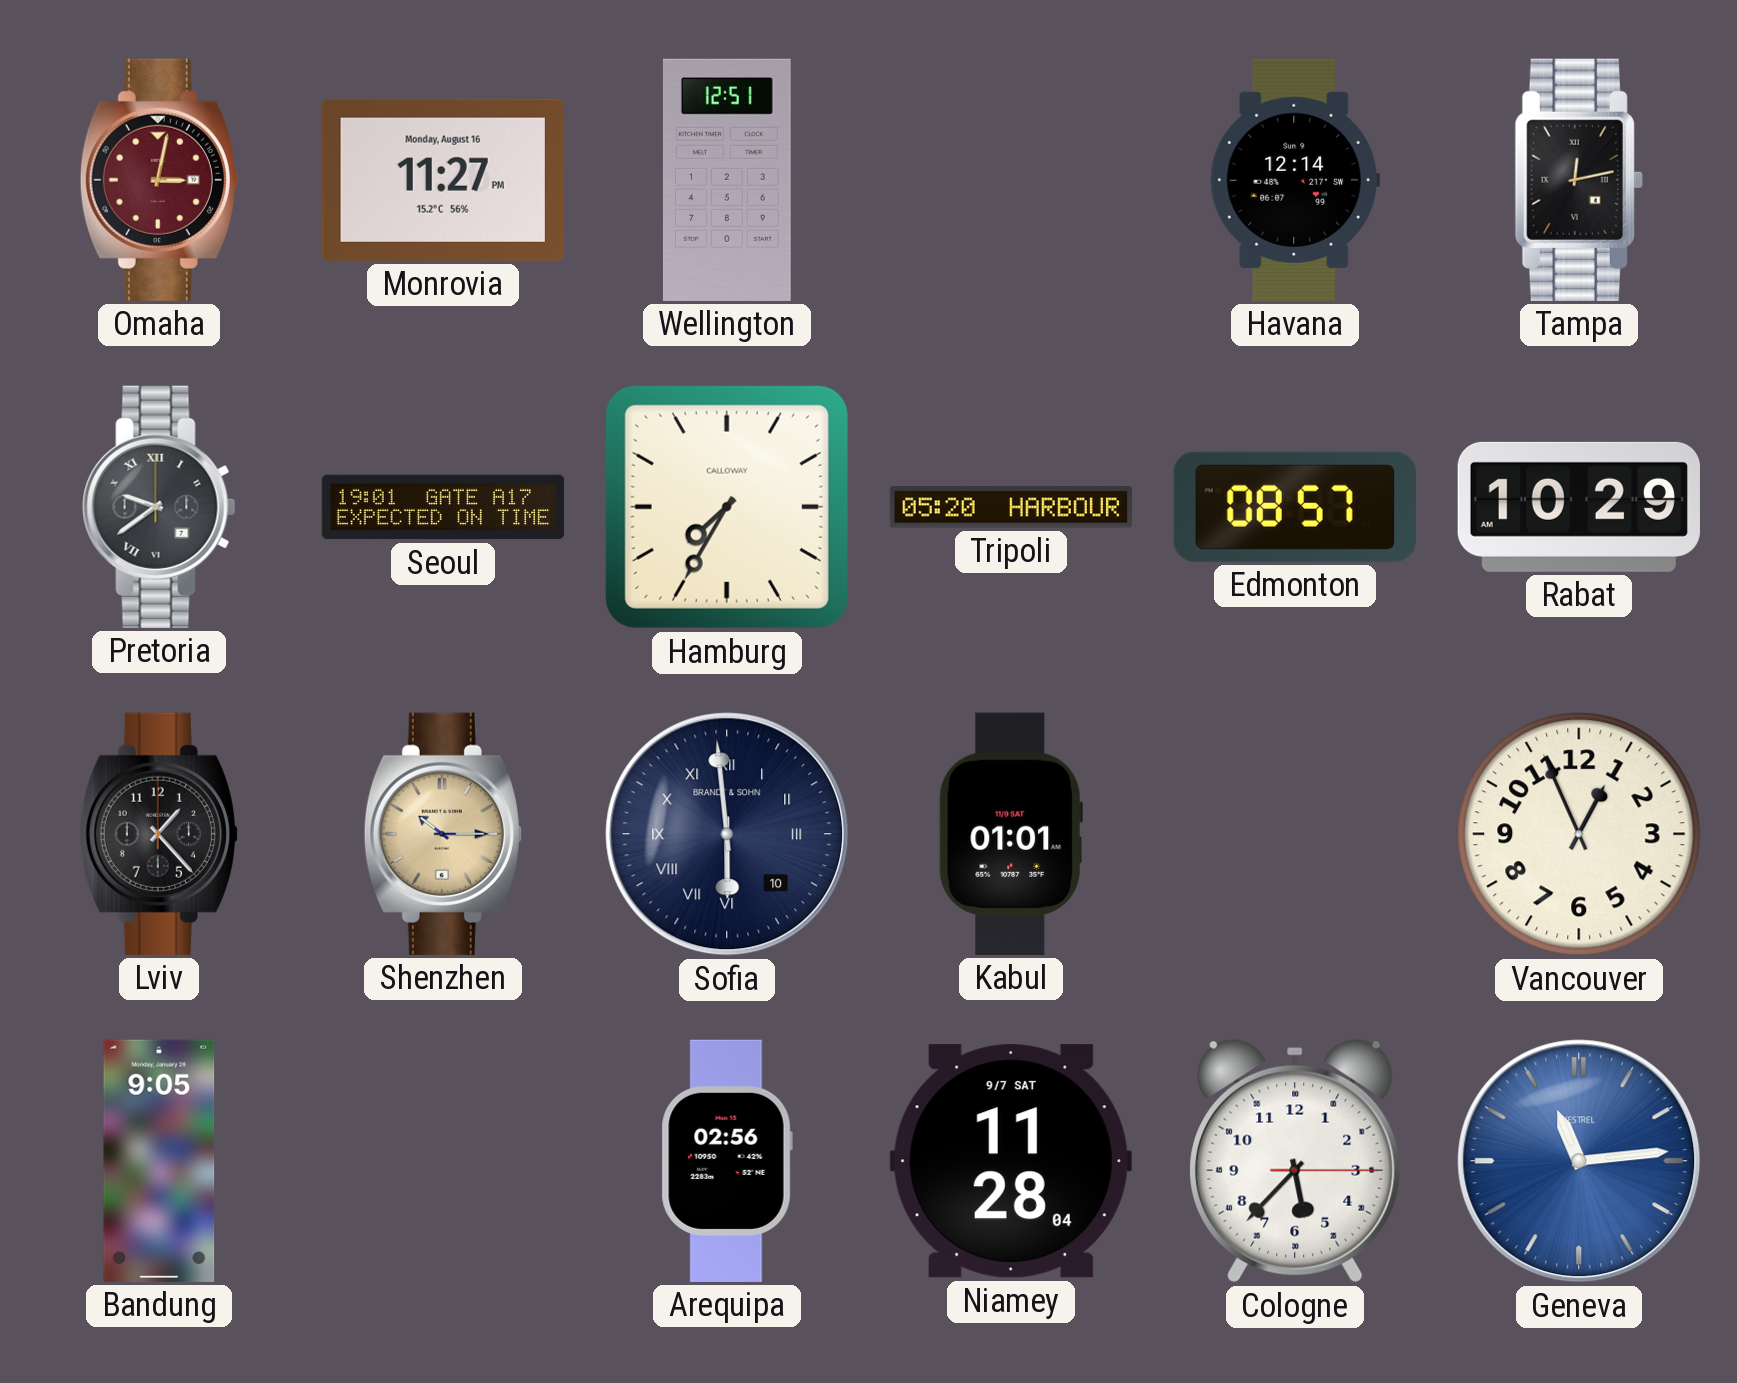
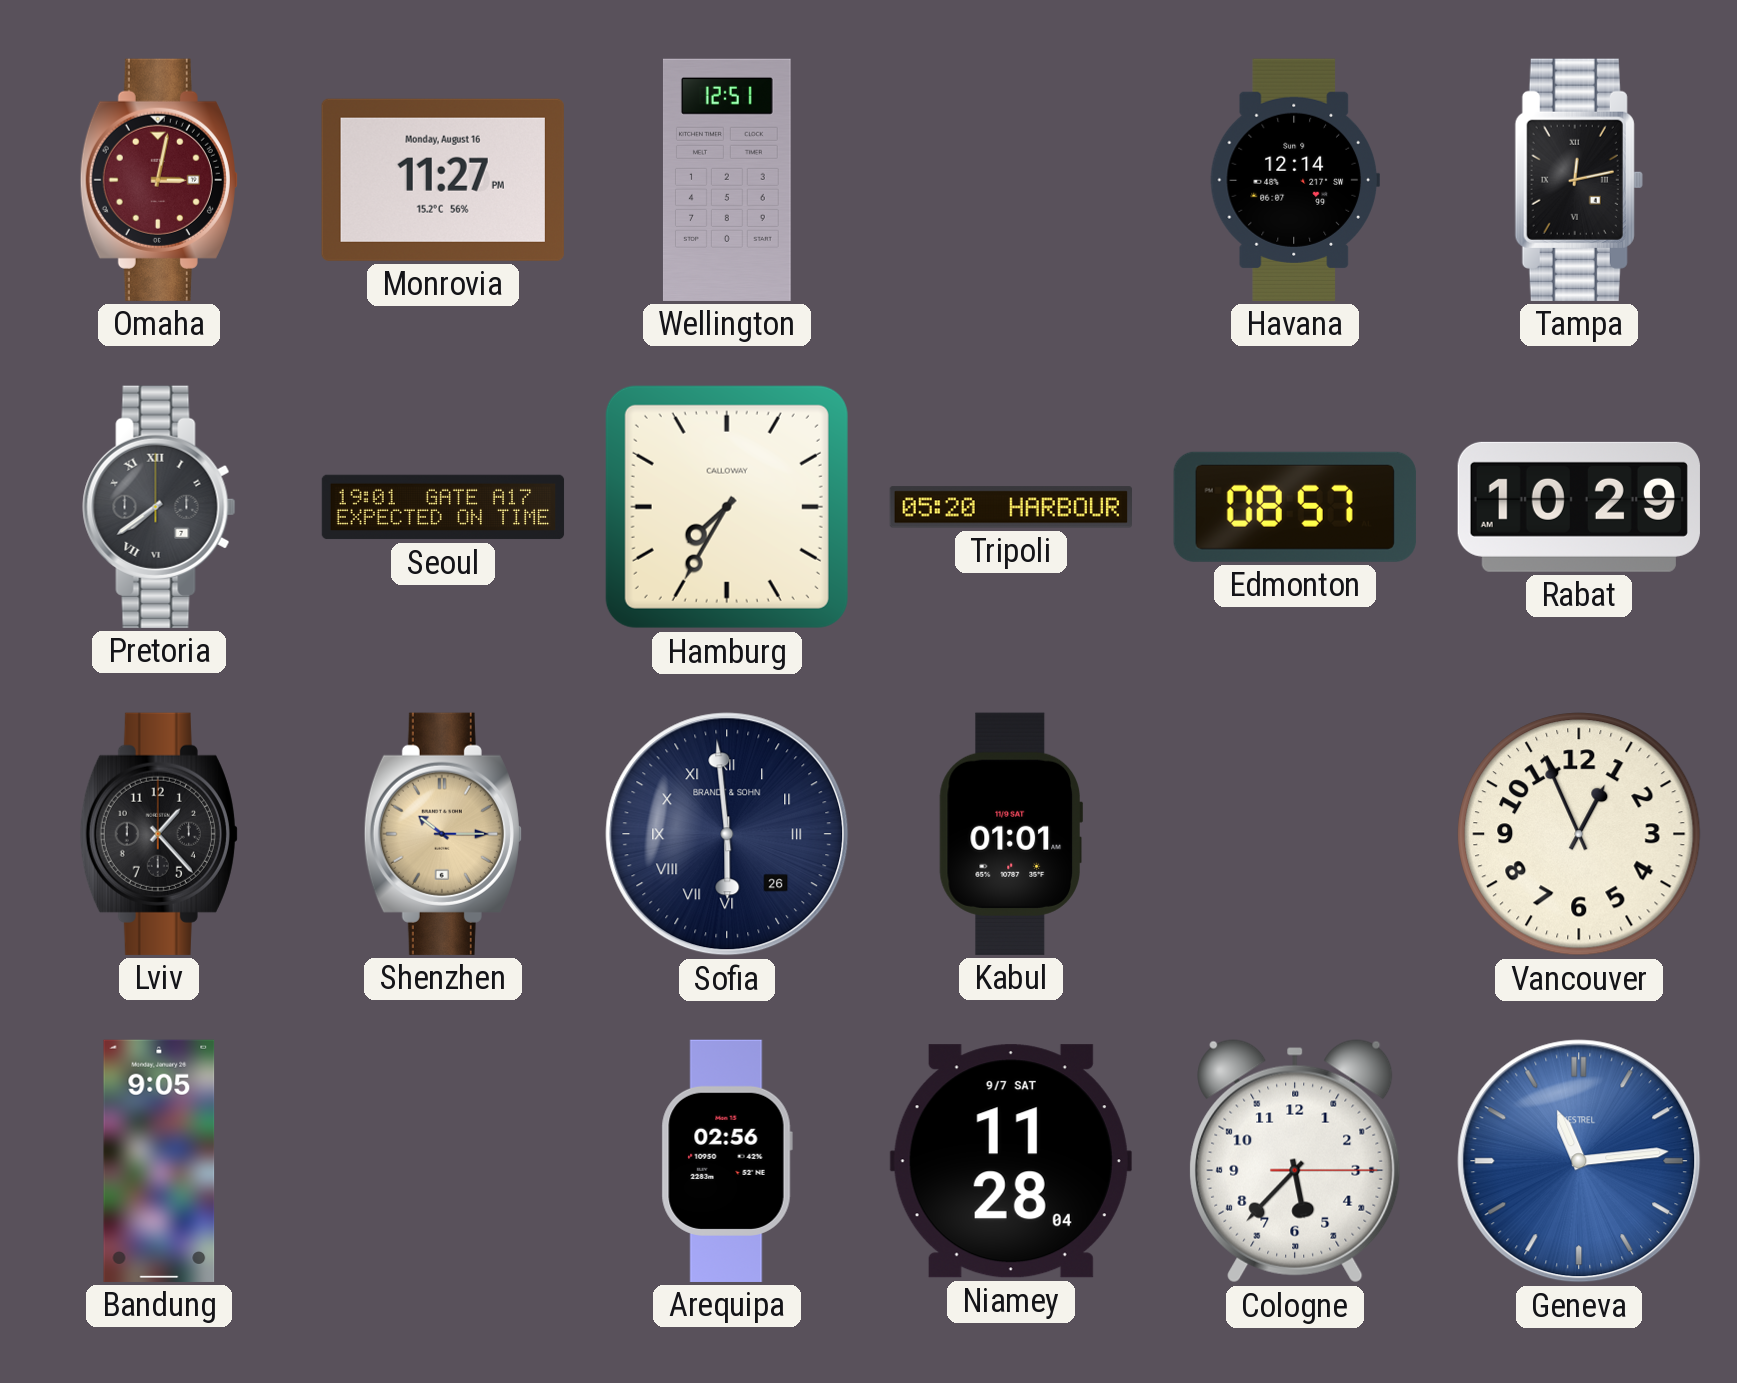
Pretoria: 9:39 -> 7:39 (159, 507)
Sofia date: 10 -> 26 (727, 834)
